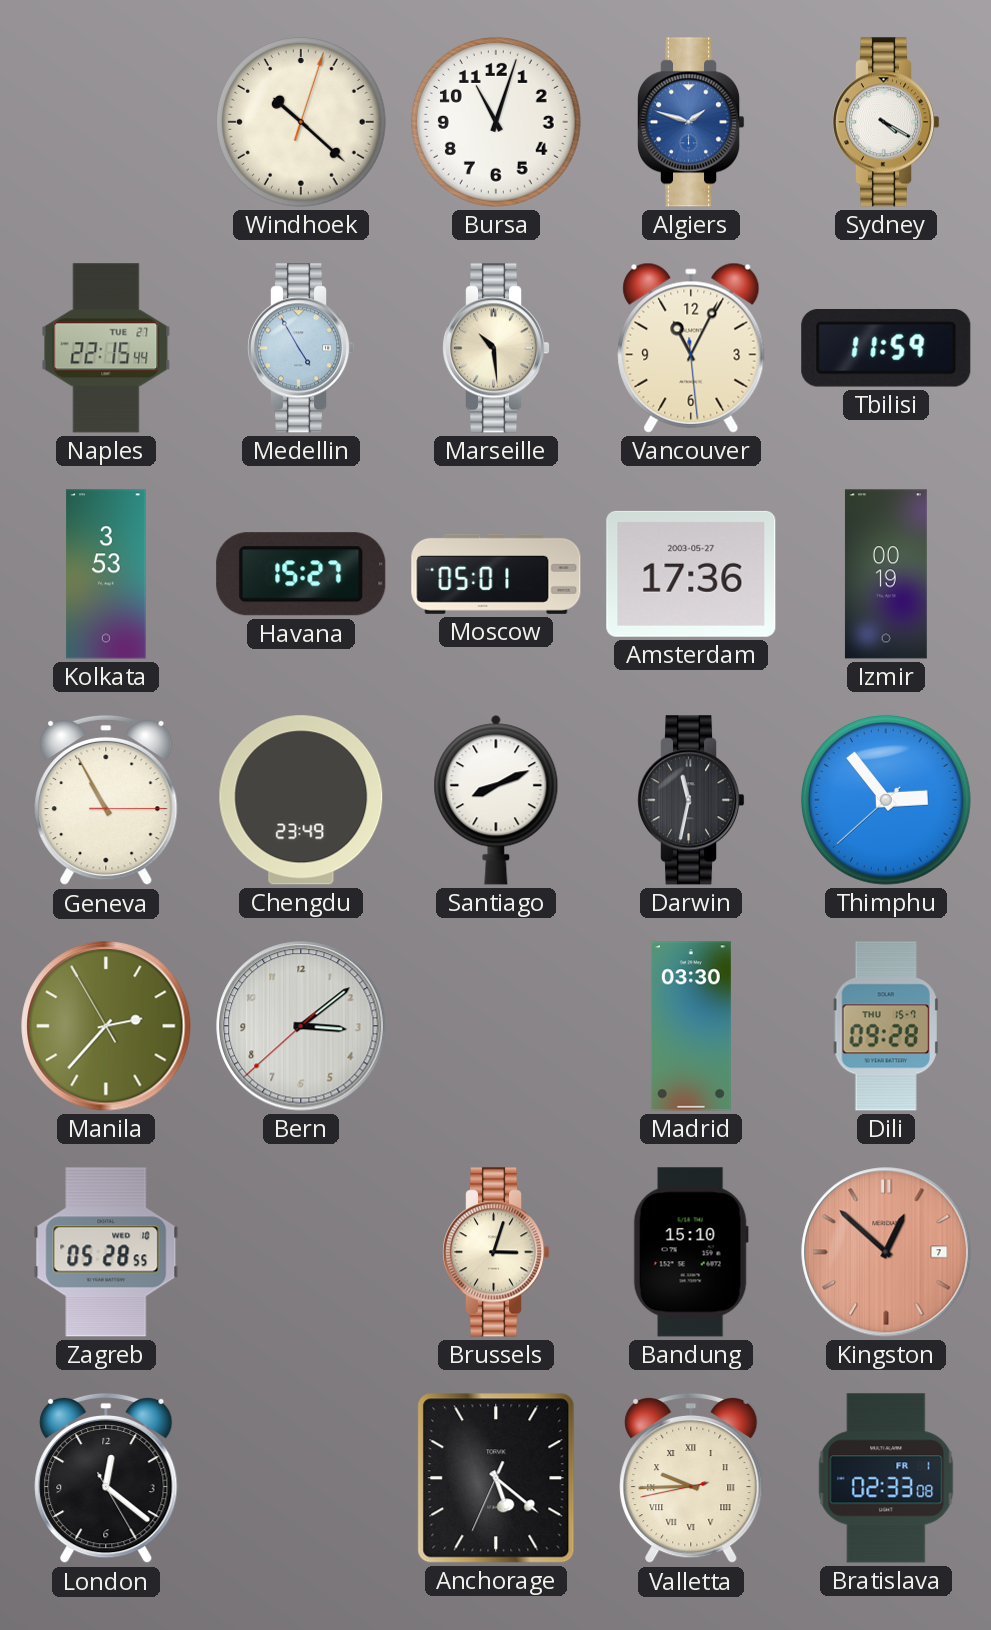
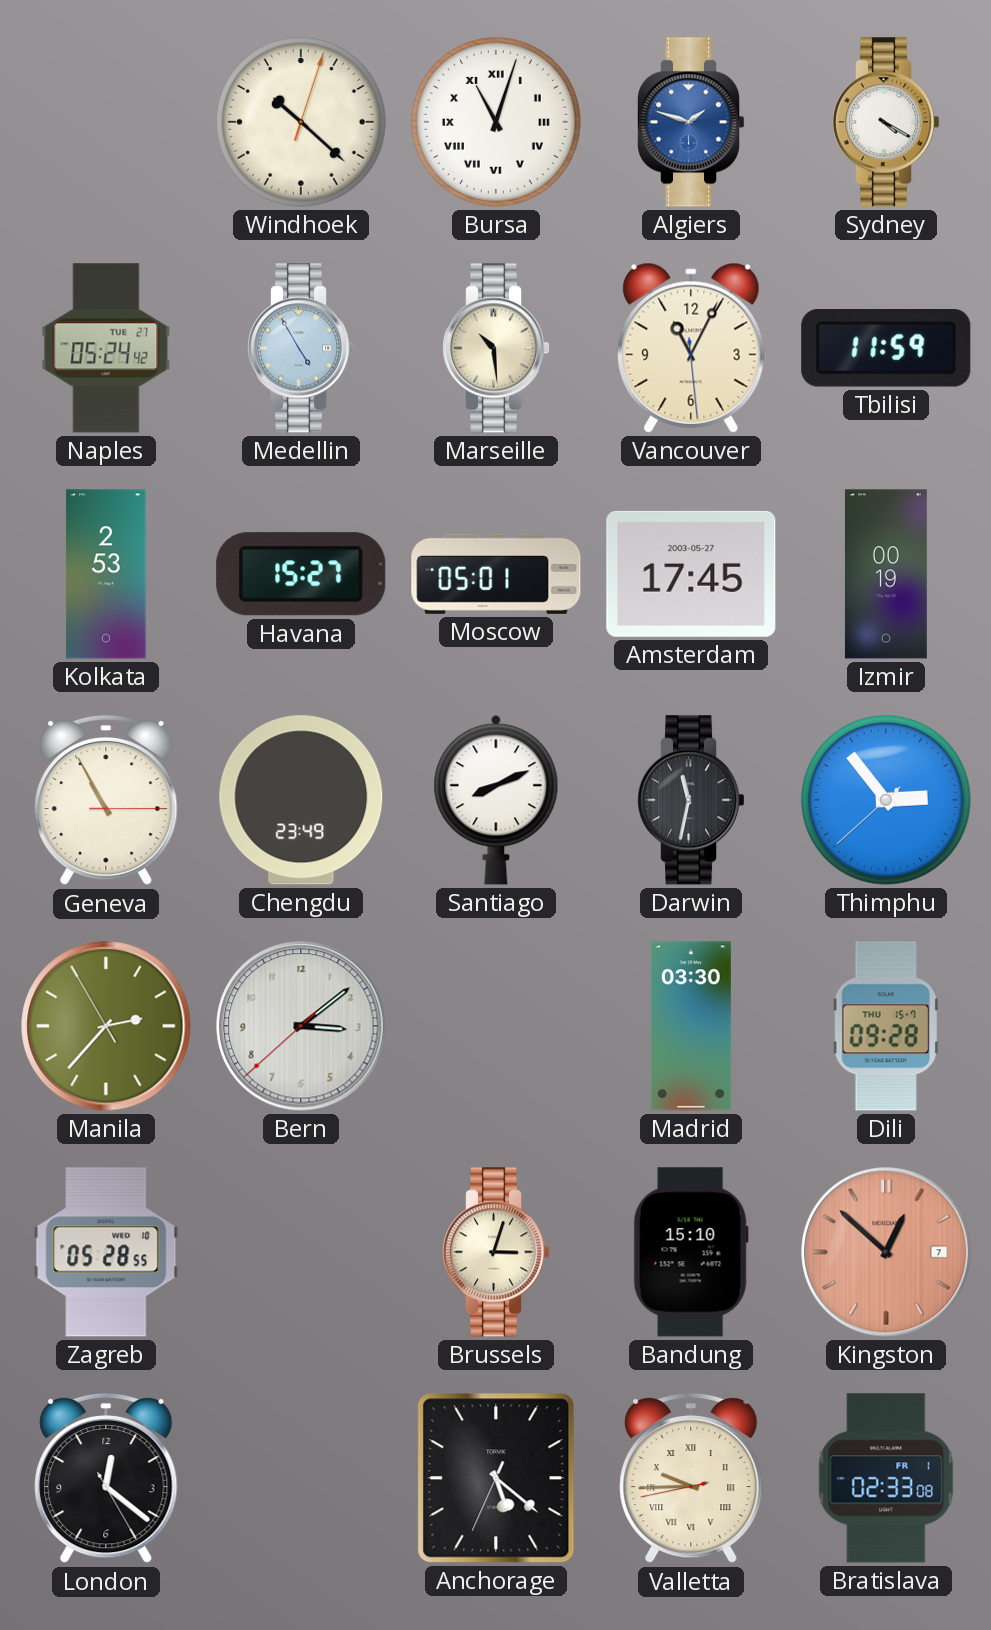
Bursa numerals: Arabic -> Roman (497, 123)
Naples: 22:15 -> 05:24 (106, 348)
Kolkata: 3:53 -> 2:53 (106, 574)
Amsterdam: 17:36 -> 17:45 (691, 574)
